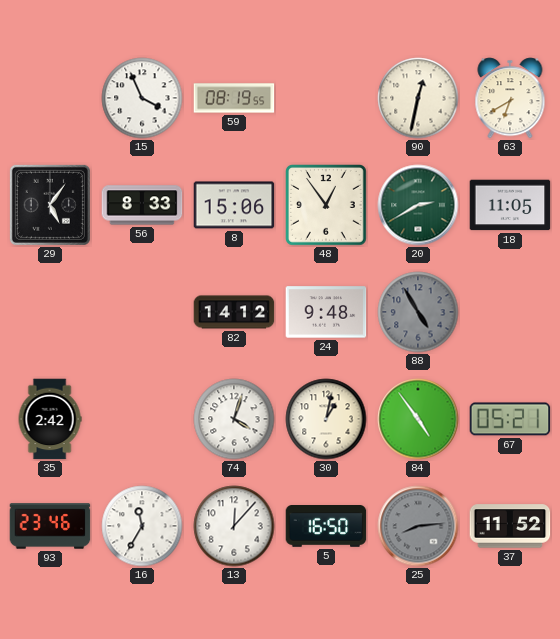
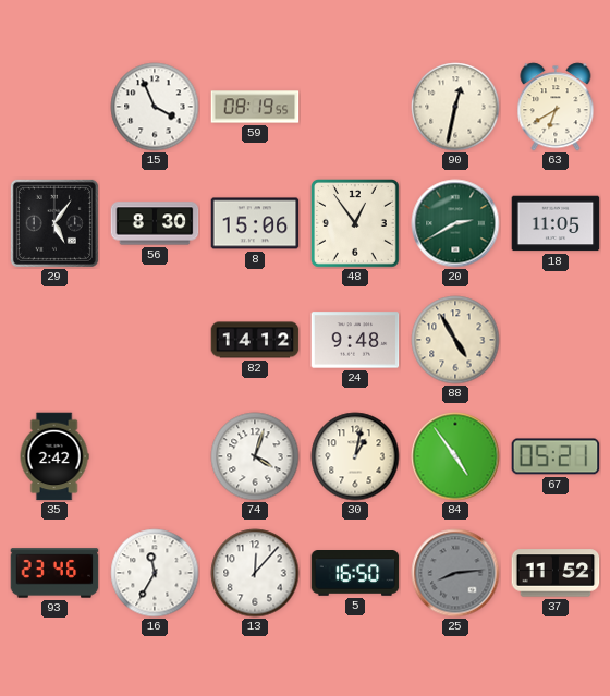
56: 8:33 -> 8:30 (155, 223)
88 dial: grey -> cream (455, 340)
